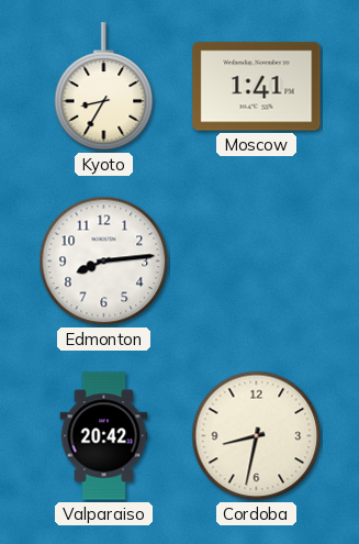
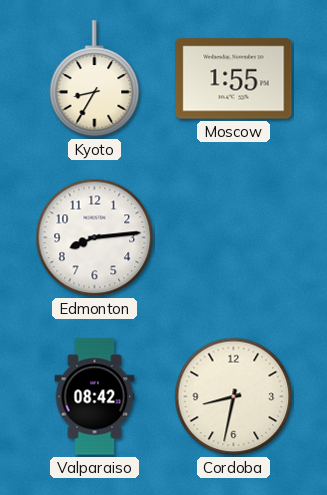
Moscow: 1:41 -> 1:55 (234, 79)
Valparaiso: 20:42 -> 08:42 (95, 397)
